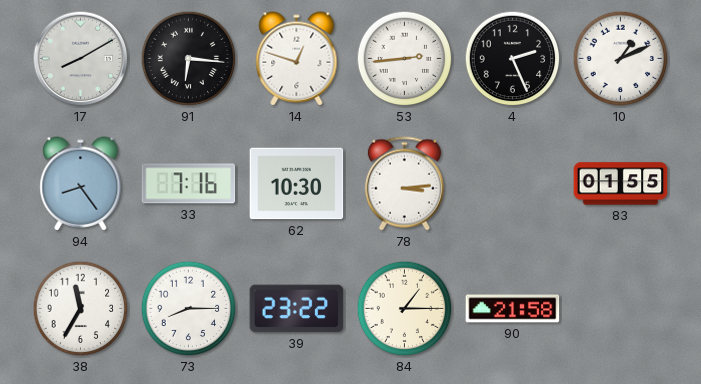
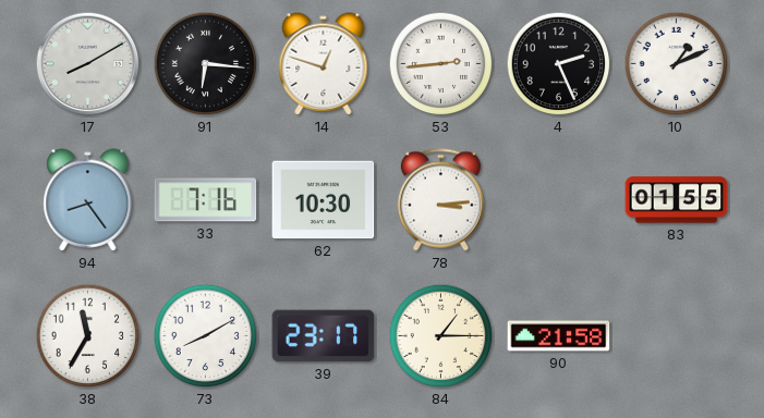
73: 8:15 -> 8:10 (206, 336)
39: 23:22 -> 23:17 (324, 336)
